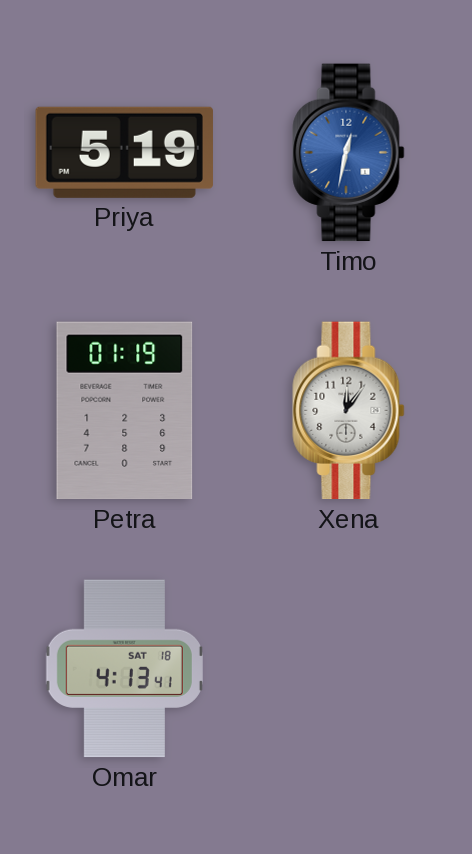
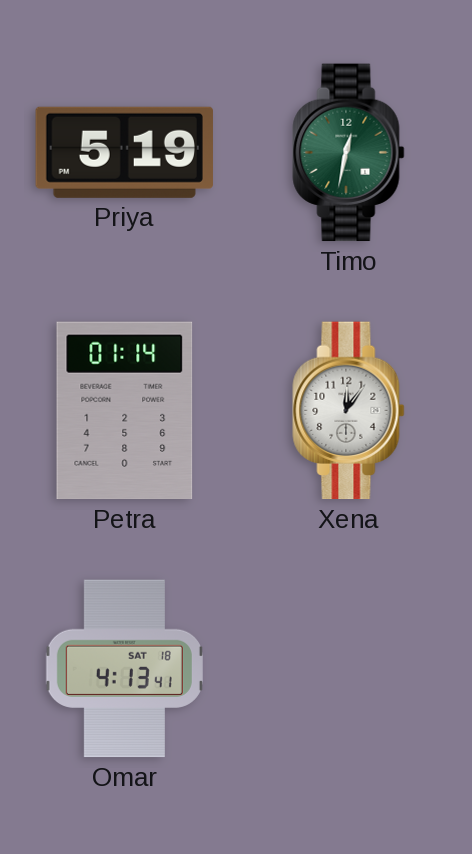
Timo dial: blue -> green (349, 153)
Petra: 01:19 -> 01:14 (125, 411)
